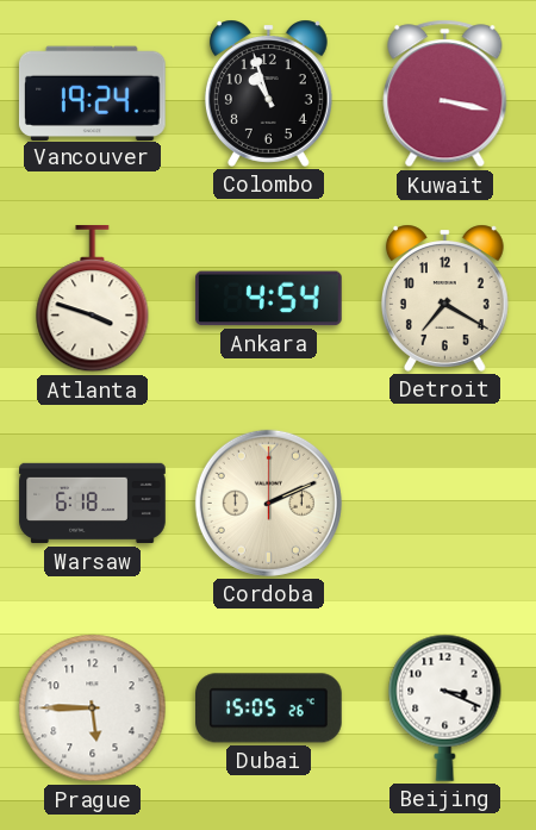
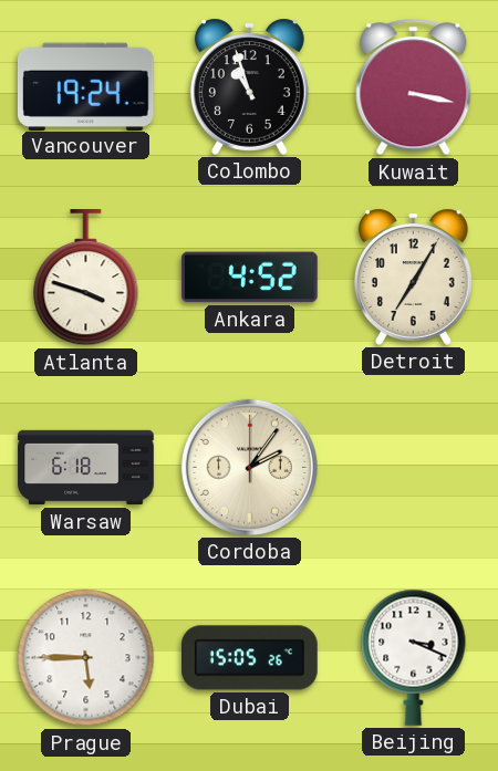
Ankara: 4:54 -> 4:52 (250, 278)
Detroit: 7:20 -> 7:05 (413, 277)
Cordoba: 2:11 -> 2:06 (249, 467)
